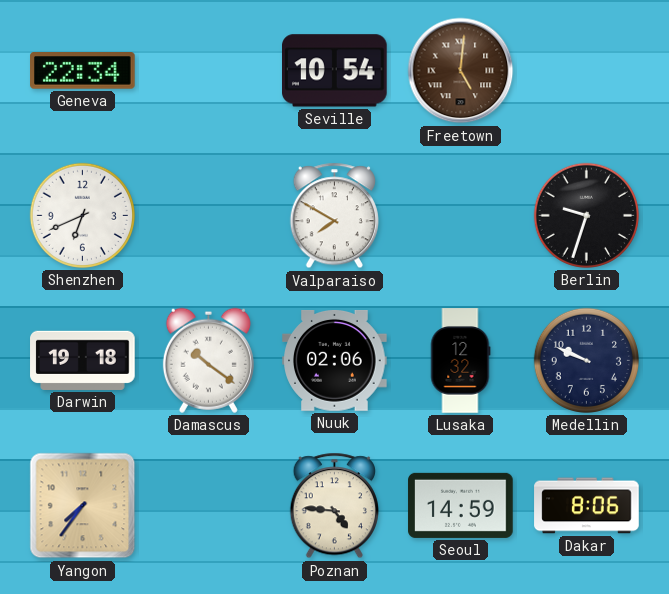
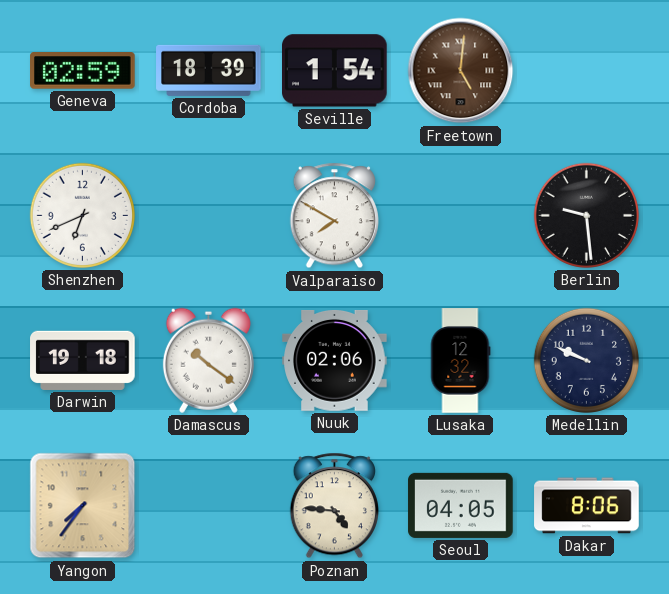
Geneva: 22:34 -> 02:59 (83, 71)
Cordoba: none -> 18:39 (209, 70)
Seville: 10:54 -> 1:54 (335, 71)
Berlin: 9:33 -> 9:29 (586, 215)
Seoul: 14:59 -> 04:05 (461, 505)
